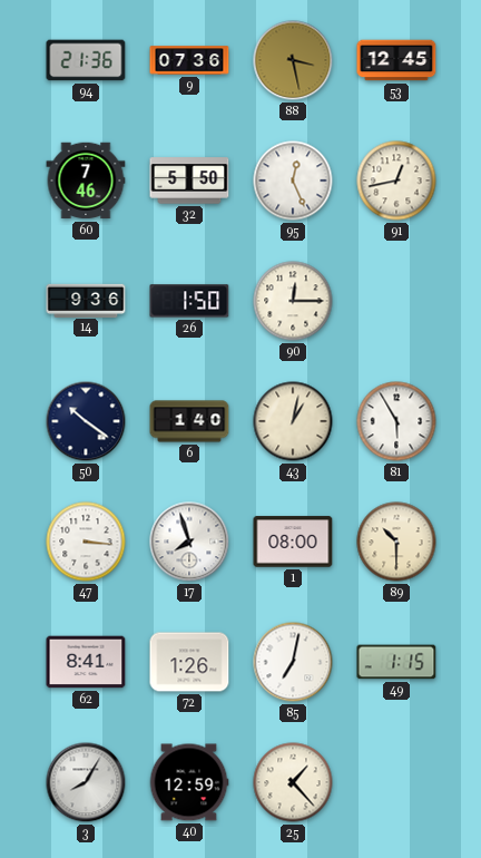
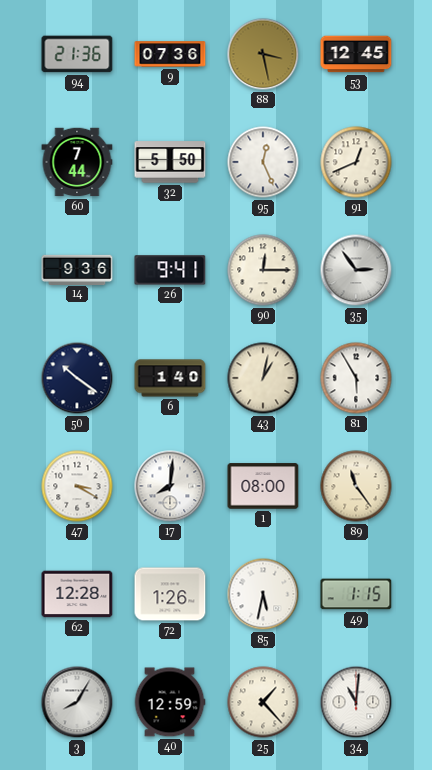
60: 7:46 -> 7:44 (77, 162)
91: 12:43 -> 12:41 (356, 162)
26: 1:50 -> 9:41 (170, 270)
35: none -> 2:54 (356, 270)
47: 3:16 -> 3:20 (77, 486)
17: 7:57 -> 8:01 (170, 486)
89: 10:30 -> 11:24 (356, 486)
62: 8:41 -> 12:28 (77, 594)
85: 7:02 -> 5:32 (263, 594)
34: none -> 11:01 (356, 702)
